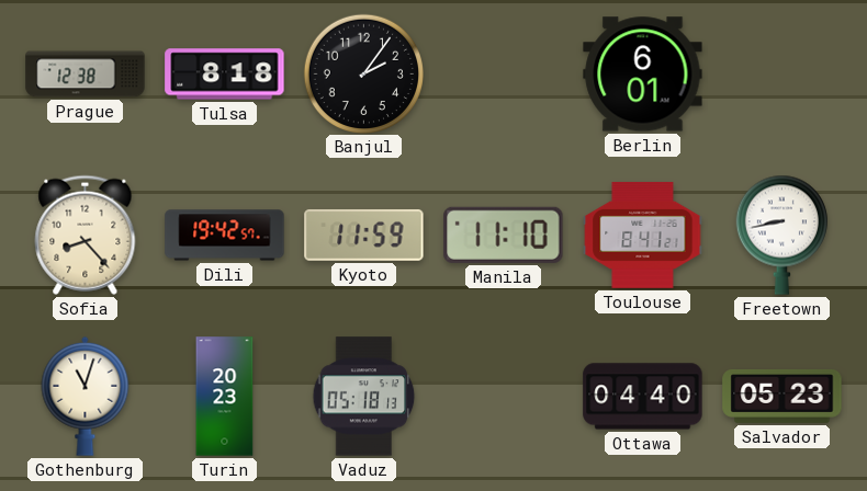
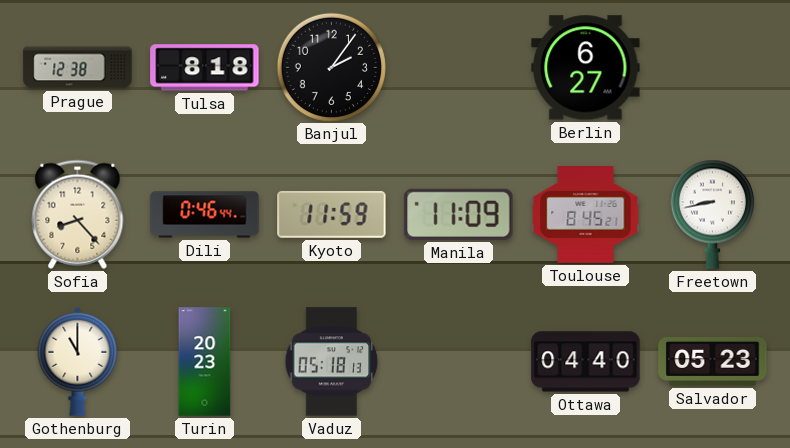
Berlin: 6:01 -> 6:27 (586, 68)
Dili: 19:42 -> 0:46 (205, 215)
Manila: 11:10 -> 11:09 (459, 214)
Toulouse: 8:41 -> 8:45 (586, 214)
Gothenburg: 11:03 -> 11:00 (78, 361)
